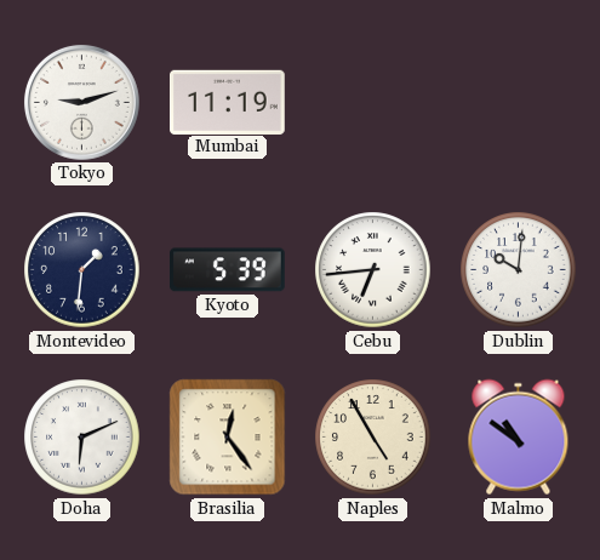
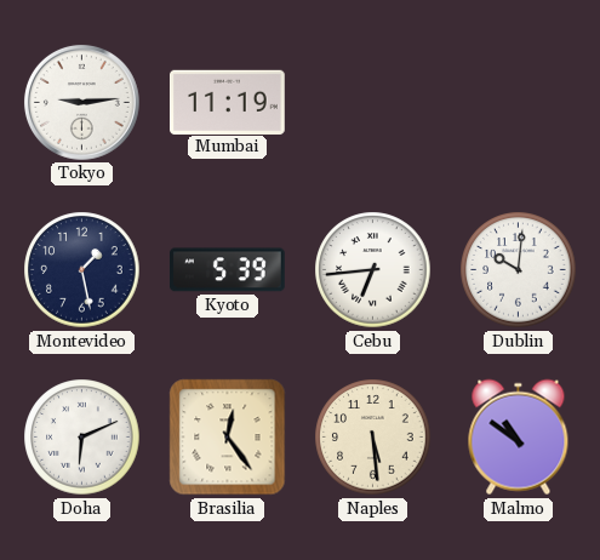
Tokyo: 9:12 -> 9:14 (81, 102)
Montevideo: 1:31 -> 1:28 (82, 270)
Naples: 4:55 -> 5:29 (373, 438)
